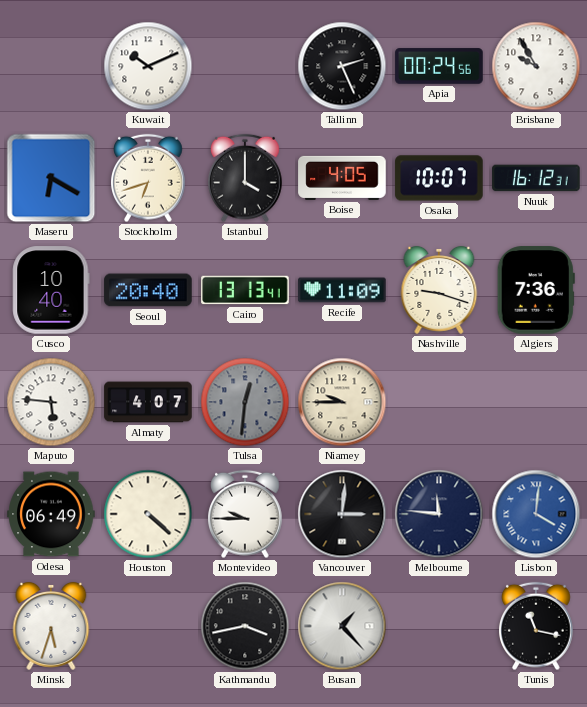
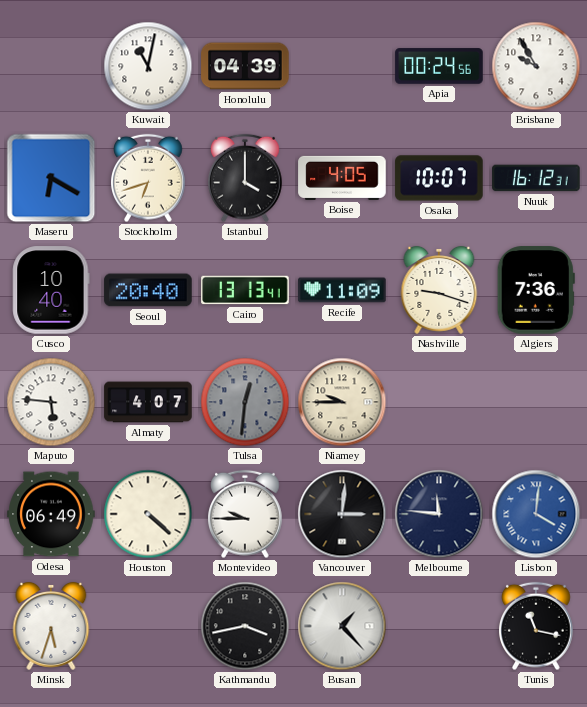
Kuwait: 10:11 -> 11:02 (148, 66)
Honolulu: none -> 04:39 (245, 66)
Tallinn: 2:26 -> none (342, 66)
